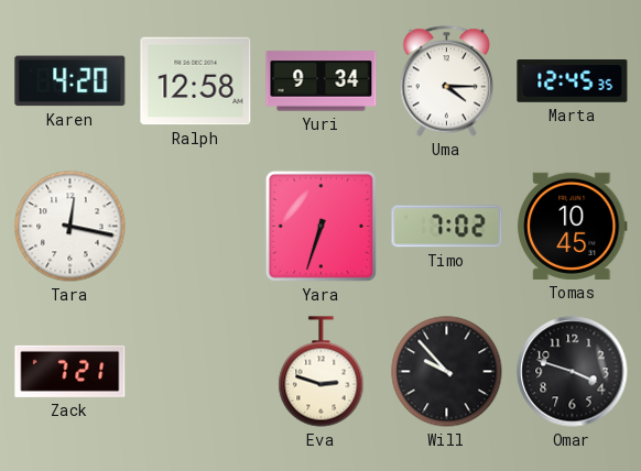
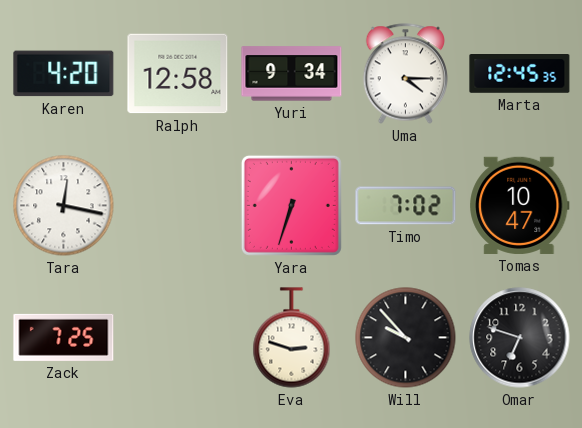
Tomas: 10:45 -> 10:47 (520, 205)
Zack: 7:21 -> 7:25 (64, 337)
Omar: 3:48 -> 6:48 (520, 338)
